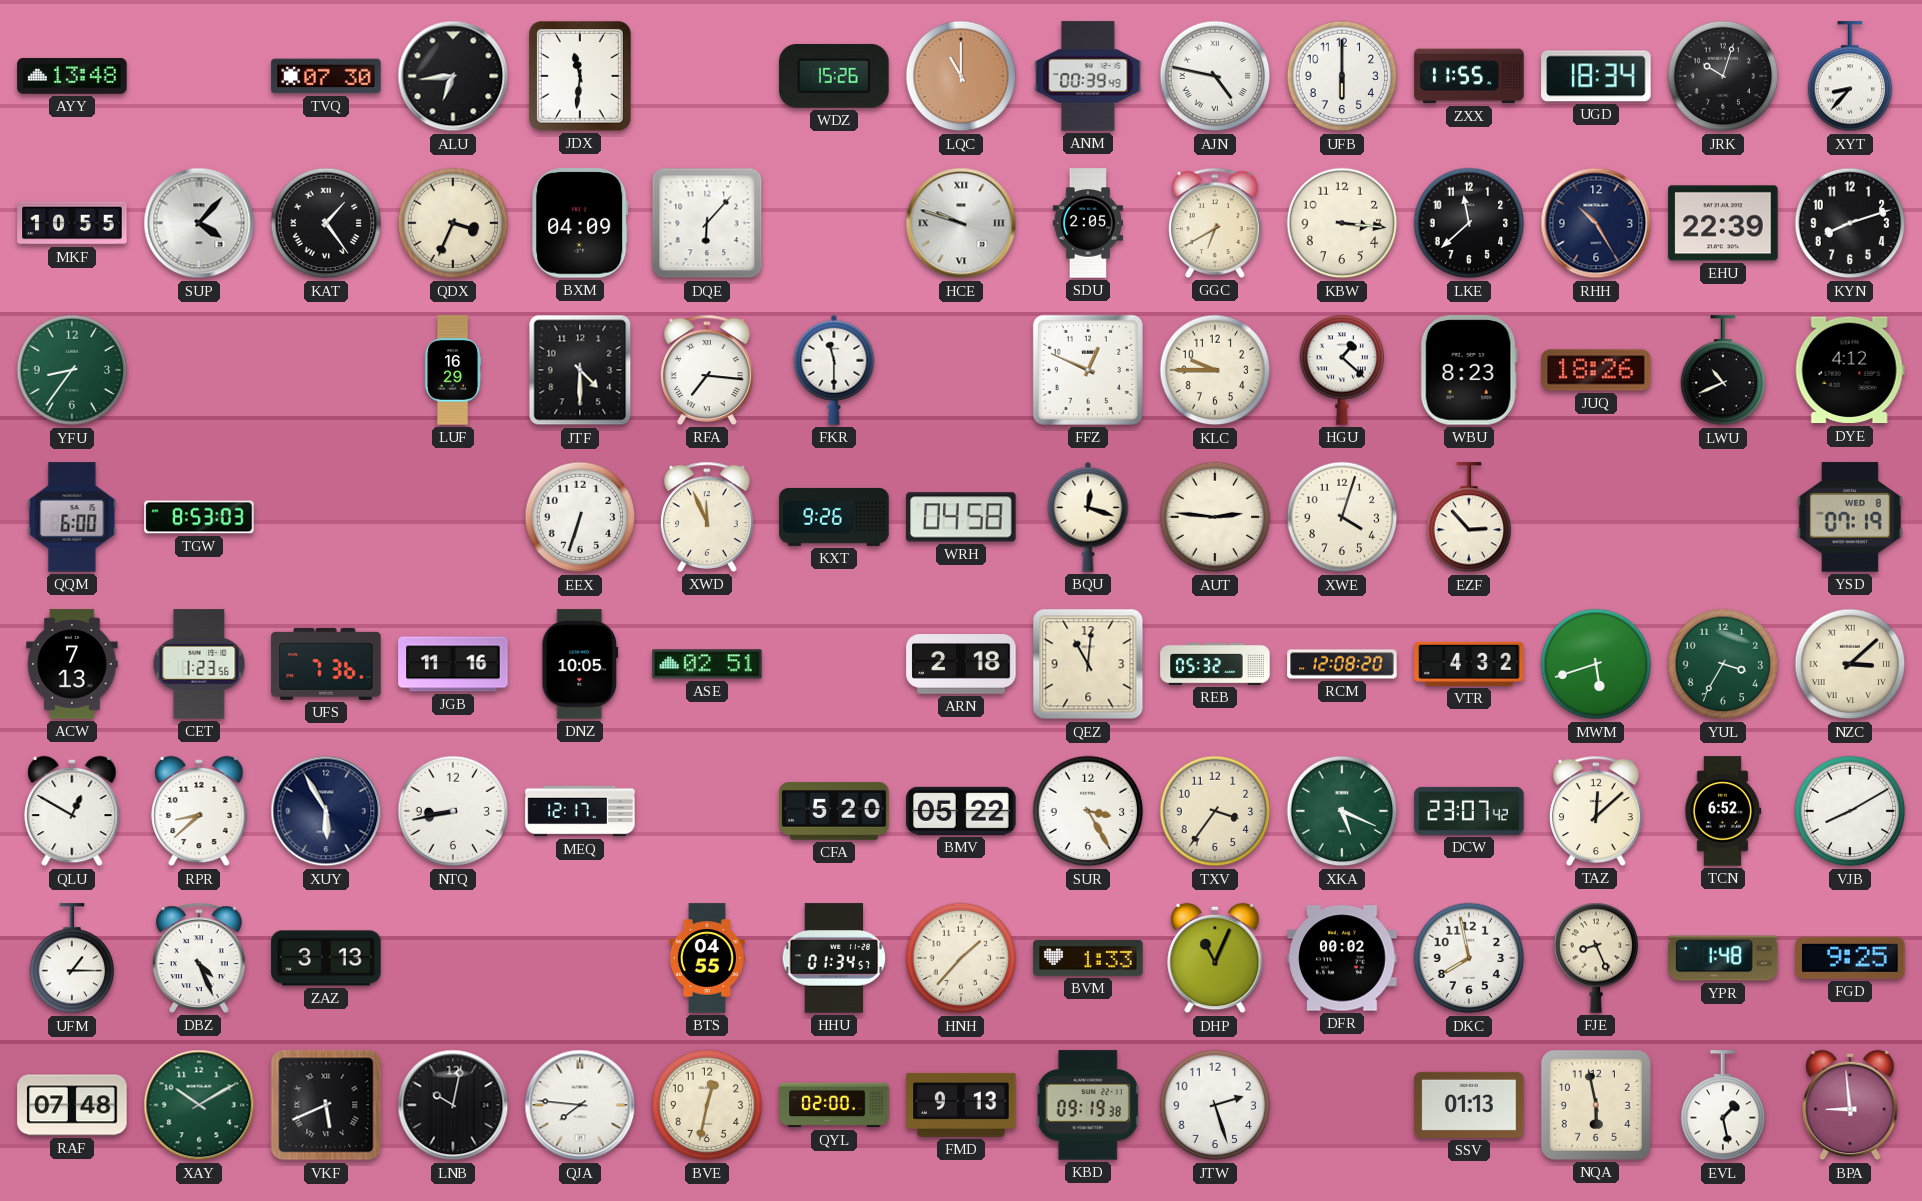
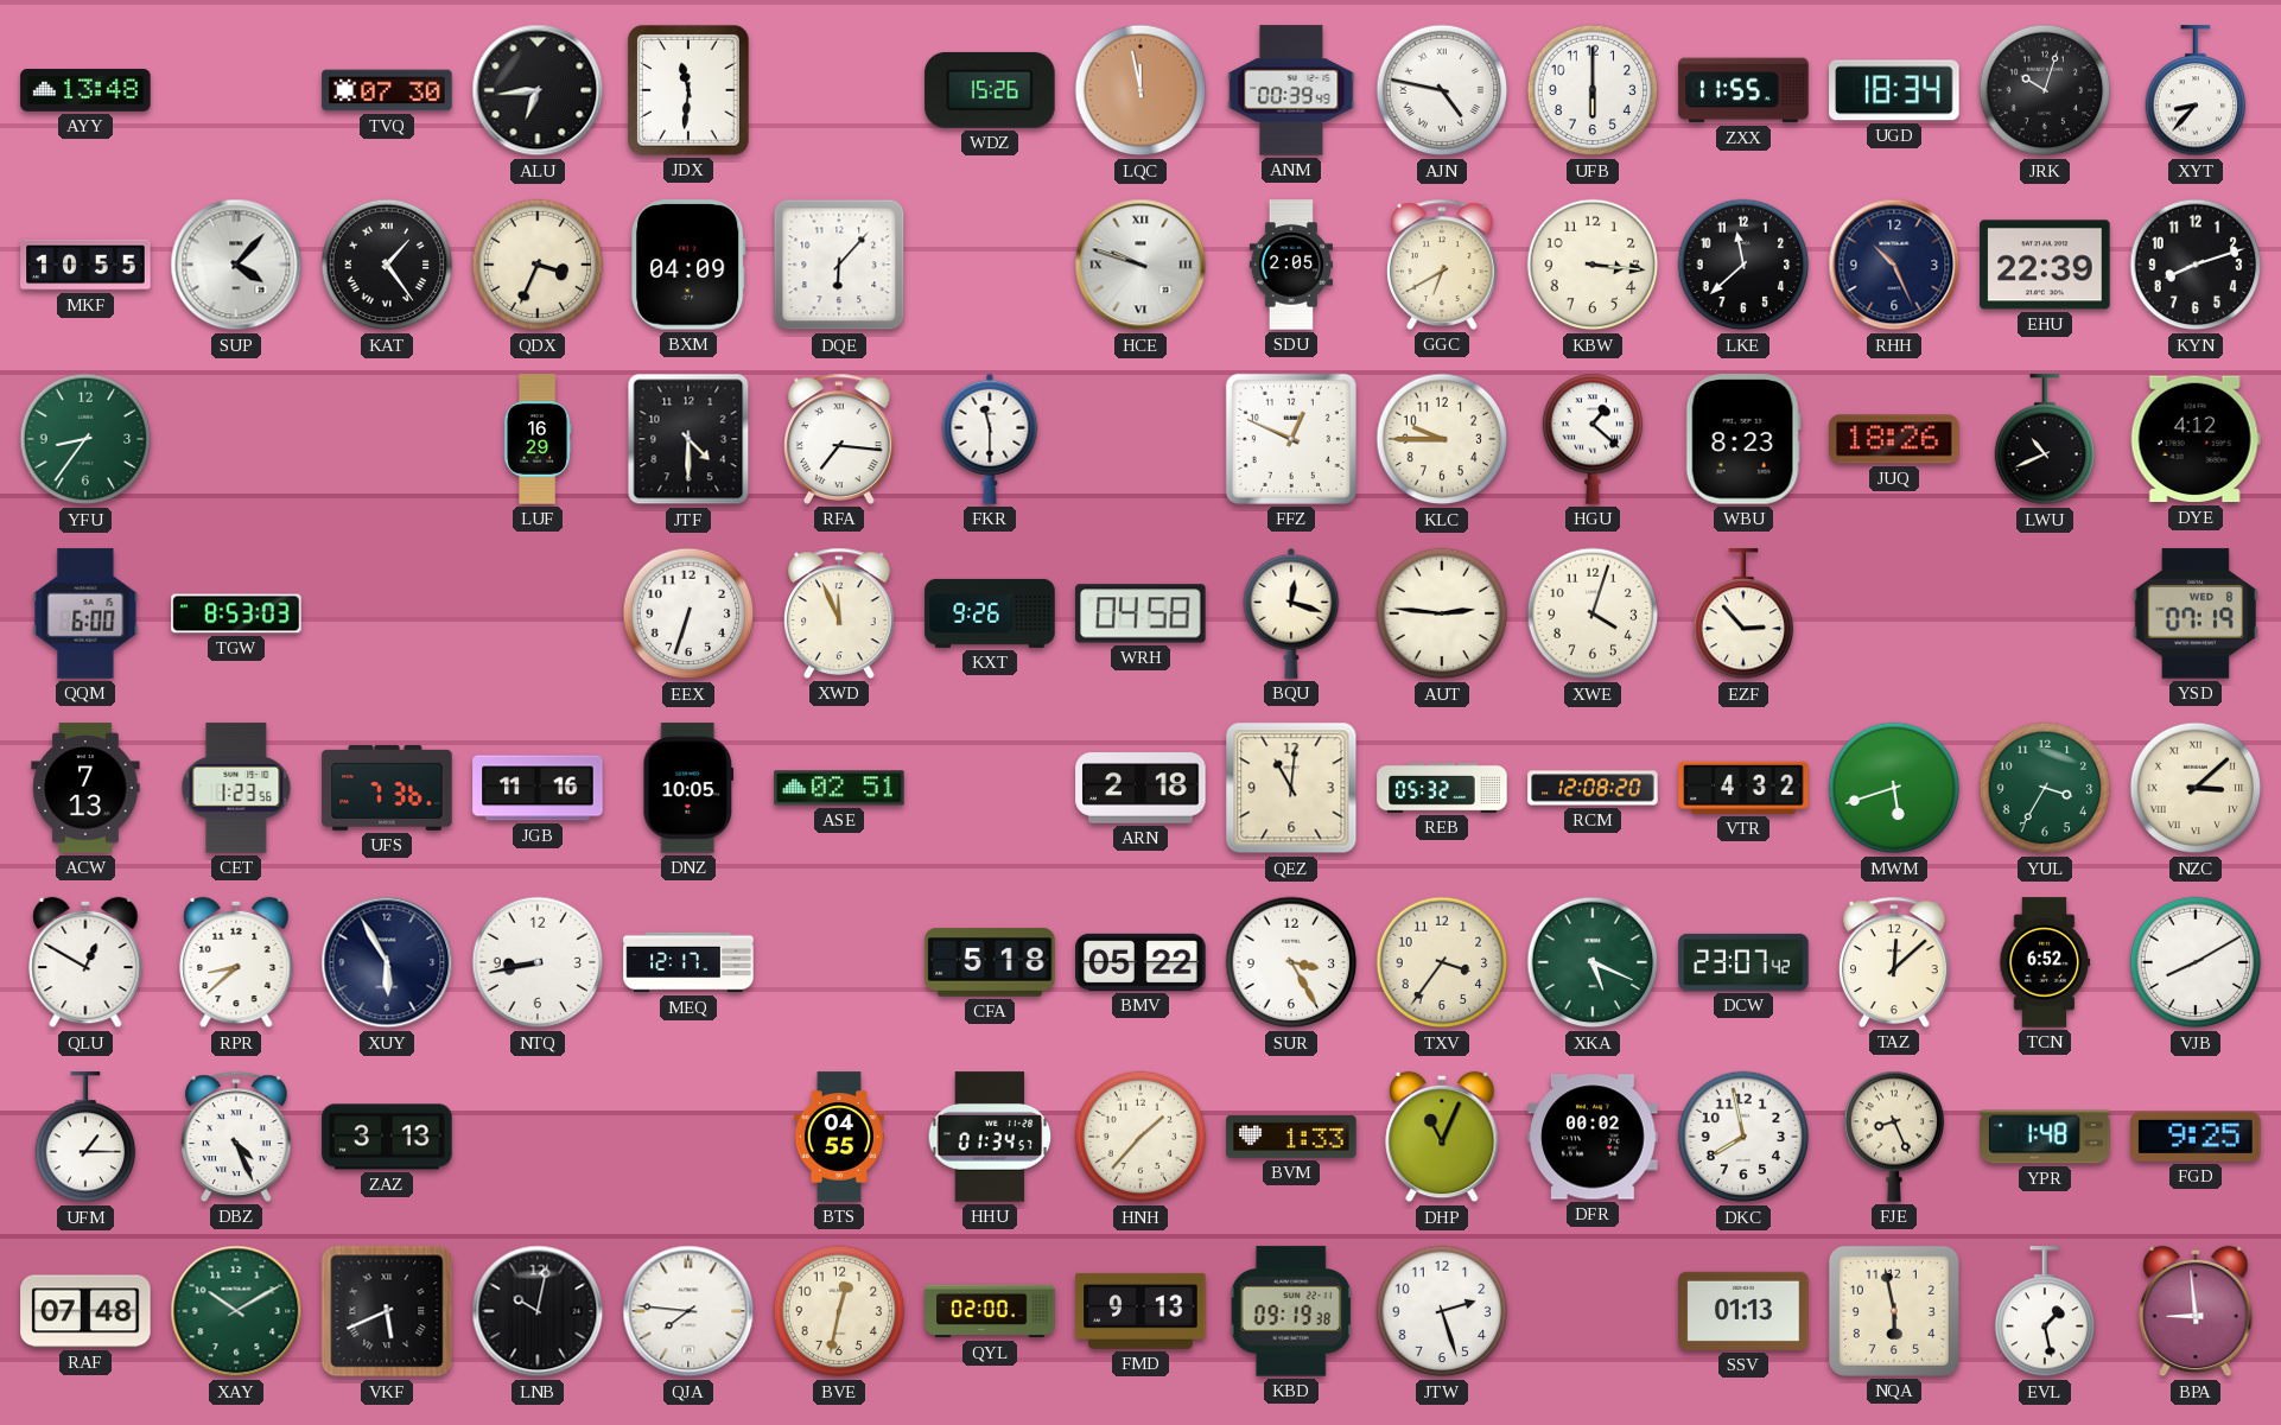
LQC: 11:00 -> 11:58 (1140, 90)
RHH: 10:25 -> 10:26 (1894, 265)
CFA: 5:20 -> 5:18 (990, 963)
